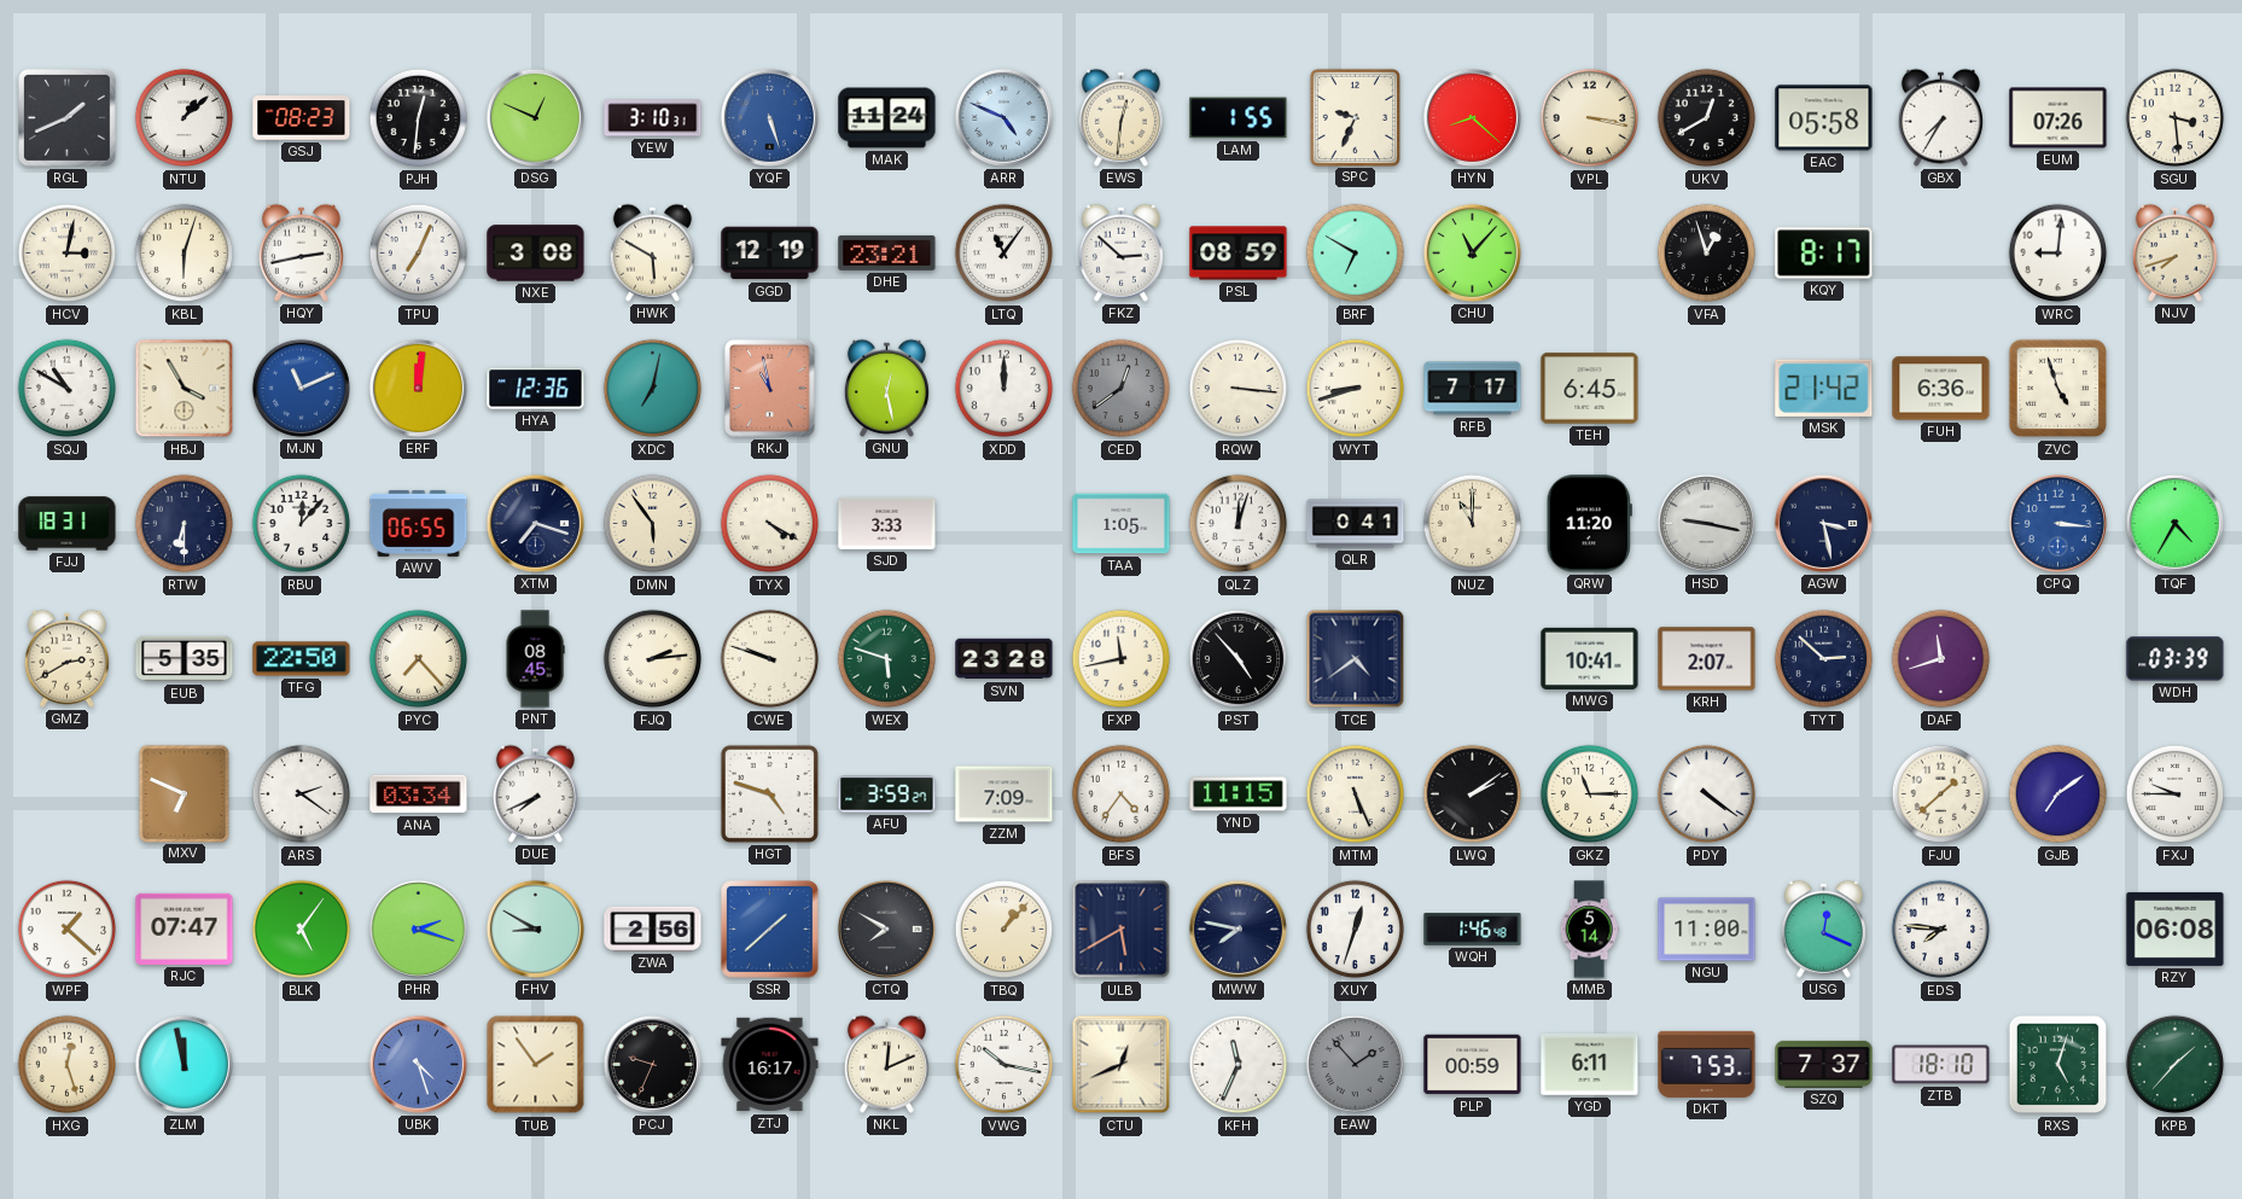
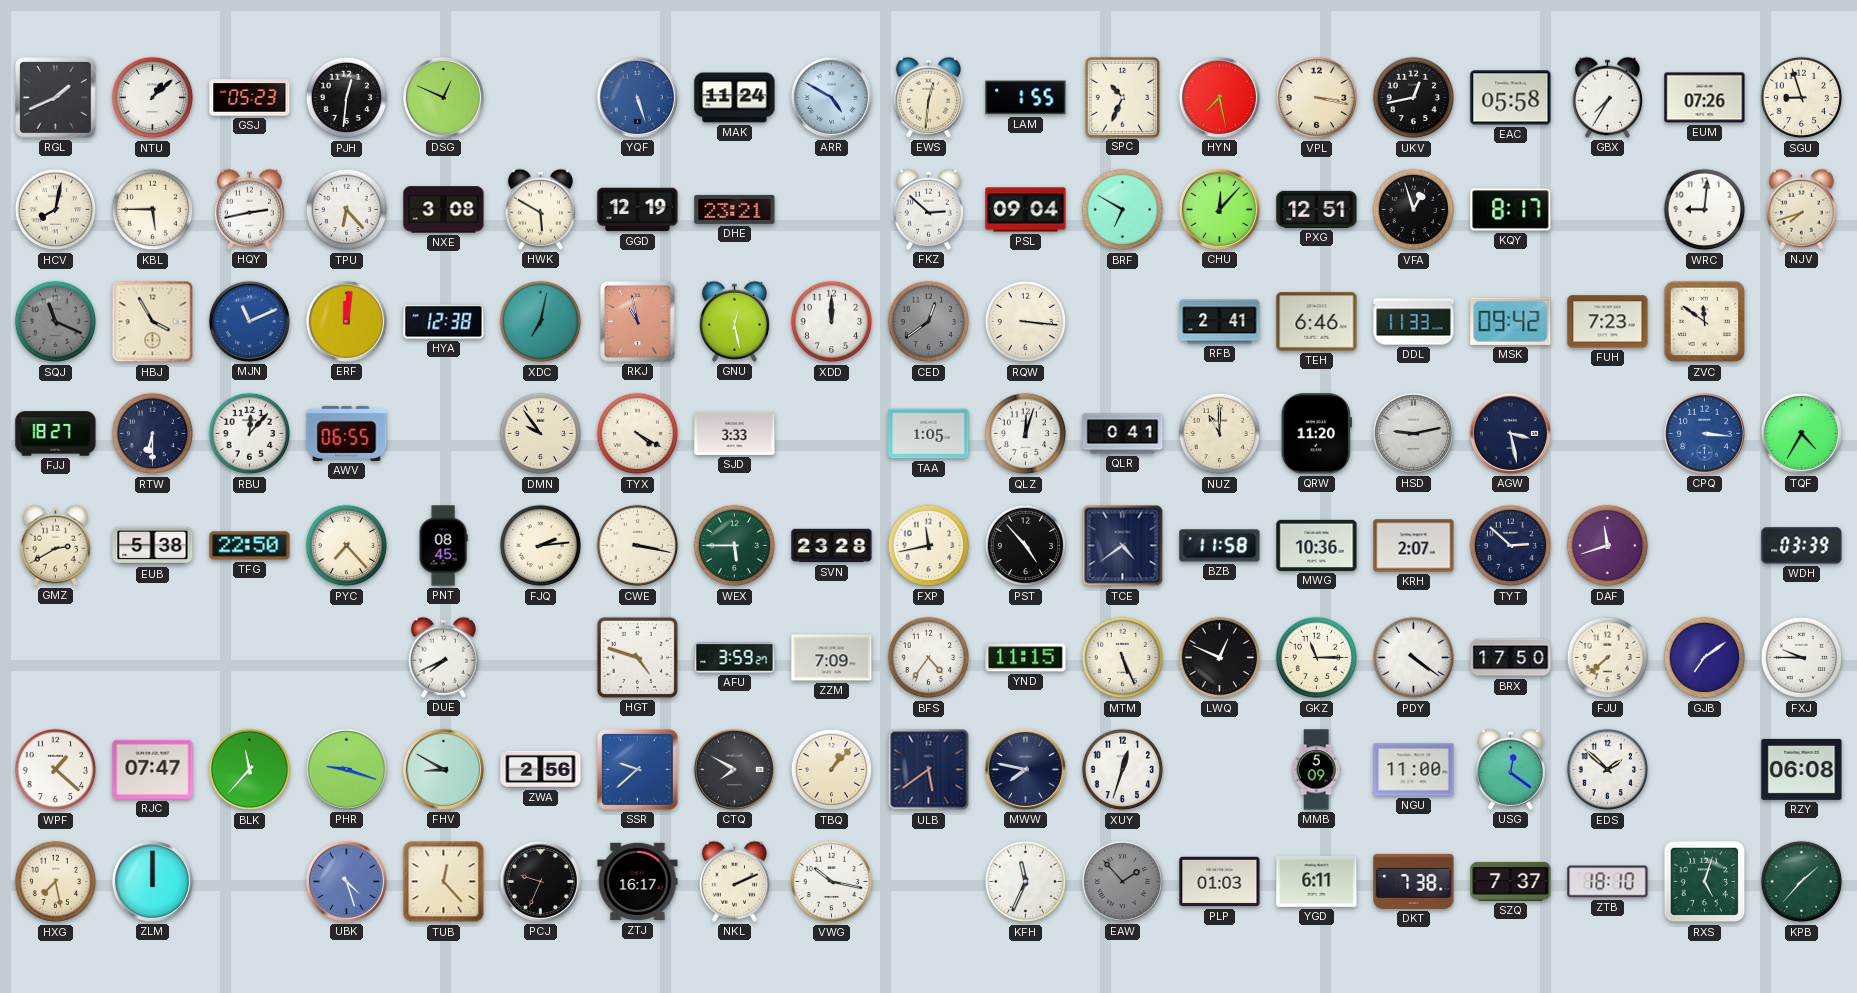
GSJ: 08:23 -> 05:23 (250, 98)
YEW: 3:10 -> none (653, 118)
ARR: 4:49 -> 4:50 (831, 97)
SPC: 9:34 -> 10:34 (1122, 97)
HYN: 8:22 -> 7:28 (1219, 97)
UKV: 12:40 -> 12:43 (1414, 98)
SGU: 3:29 -> 8:57 (1802, 98)
HCV: 3:02 -> 8:02 (56, 210)
KBL: 6:03 -> 5:45 (153, 210)
TPU: 7:04 -> 6:23 (347, 210)
LTQ: 11:06 -> none (1004, 254)
PSL: 08:59 -> 09:04 (1026, 210)
CHU: 11:07 -> 12:07 (1219, 209)
PXG: none -> 12:51 (1317, 209)
SQJ: 10:50 -> 11:19 (56, 322)
SQJ dial: white -> grey (56, 322)
HYA: 12:36 -> 12:38 (444, 322)
WYT: 8:42 -> none (1356, 389)
RFB: 7:17 -> 2:41 (1220, 322)
TEH: 6:45 -> 6:46 (1317, 322)
DDL: none -> 11:33 (1414, 322)
MSK: 21:42 -> 09:42 (1511, 321)
FUH: 6:36 -> 7:23 (1608, 322)
ZVC: 4:57 -> 11:51 (1705, 322)
FJJ: 18:31 -> 18:27 (56, 434)
XTM: 7:18 -> none (535, 523)
DMN: 5:54 -> 9:54 (541, 434)
HSD: 9:17 -> 9:13 (1413, 433)
EUB: 5:35 -> 5:38 (153, 546)
CWE: 9:48 -> 3:17 (638, 546)
WEX: 5:48 -> 5:45 (735, 546)
BZB: none -> 11:58 (1220, 546)
MWG: 10:41 -> 10:36 (1317, 545)
MXV: 6:49 -> none (184, 793)
ARS: 2:21 -> none (302, 795)
ANA: 03:34 -> none (419, 795)
LWQ: 2:09 -> 12:49 (1220, 658)
BRX: none -> 17:50 (1511, 658)
FJU: 1:38 -> 7:38 (1608, 658)
BLK: 5:06 -> 11:37 (250, 770)
PHR: 2:18 -> 9:18 (346, 769)
SSR: 1:38 -> 9:38 (638, 770)
ULB: 5:40 -> 5:39 (929, 770)
WQH: 1:46 -> none (1473, 930)
MMB: 5:14 -> 5:09 (1316, 770)
USG: 12:19 -> 12:21 (1510, 769)
EDS: 7:46 -> 1:52 (1608, 770)
HXG: 12:27 -> 7:28 (56, 882)
ZLM: 11:58 -> 12:00 (152, 881)
TUB: 1:54 -> 12:23 (444, 882)
NKL: 12:11 -> 2:11 (734, 881)
CTU: 12:41 -> none (1122, 1065)
PLP: 00:59 -> 01:03 (1220, 882)
DKT: 7:53 -> 7:38 (1414, 881)
